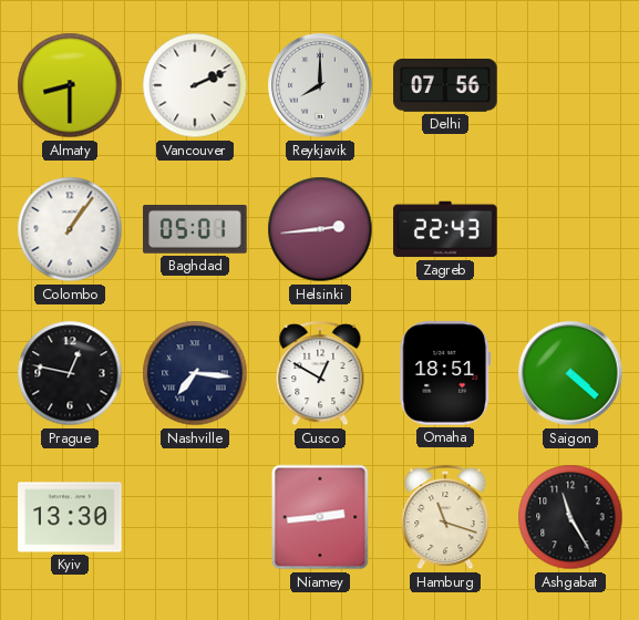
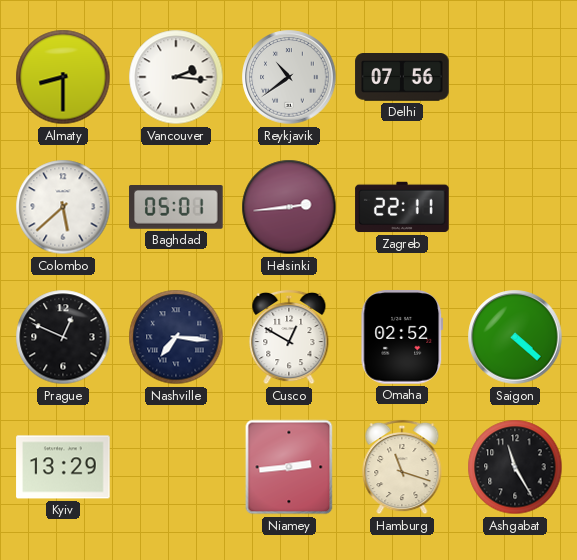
Vancouver: 2:11 -> 2:16 (176, 77)
Reykjavik: 8:00 -> 10:39 (289, 77)
Colombo: 1:06 -> 5:38 (63, 207)
Zagreb: 22:43 -> 22:11 (402, 207)
Prague: 12:47 -> 12:49 (63, 337)
Omaha: 18:51 -> 02:52 (402, 337)
Kyiv: 13:30 -> 13:29 (63, 467)
